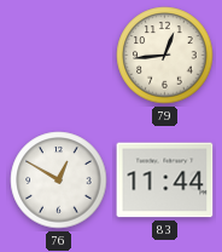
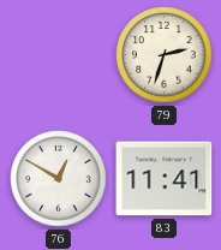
79: 12:44 -> 2:33 (165, 55)
83: 11:44 -> 11:41 (165, 179)
